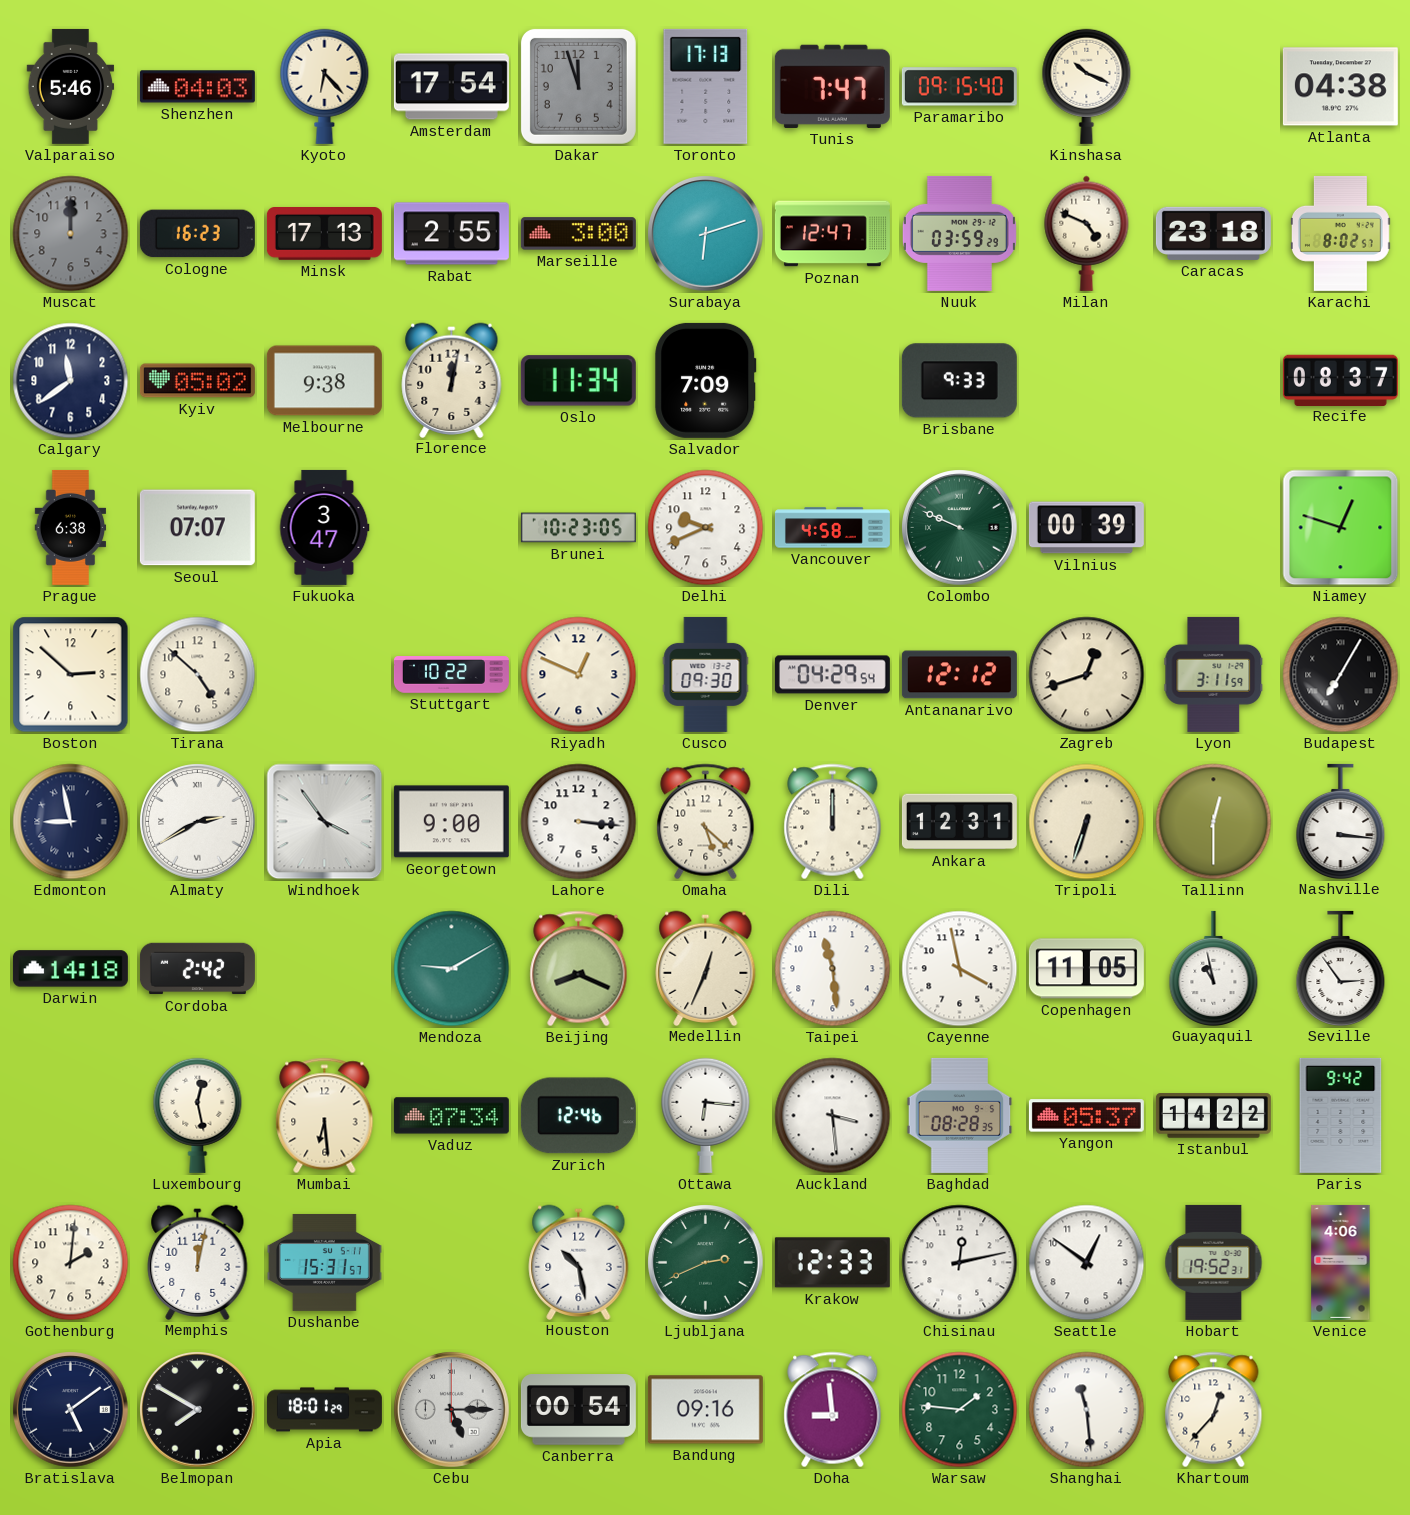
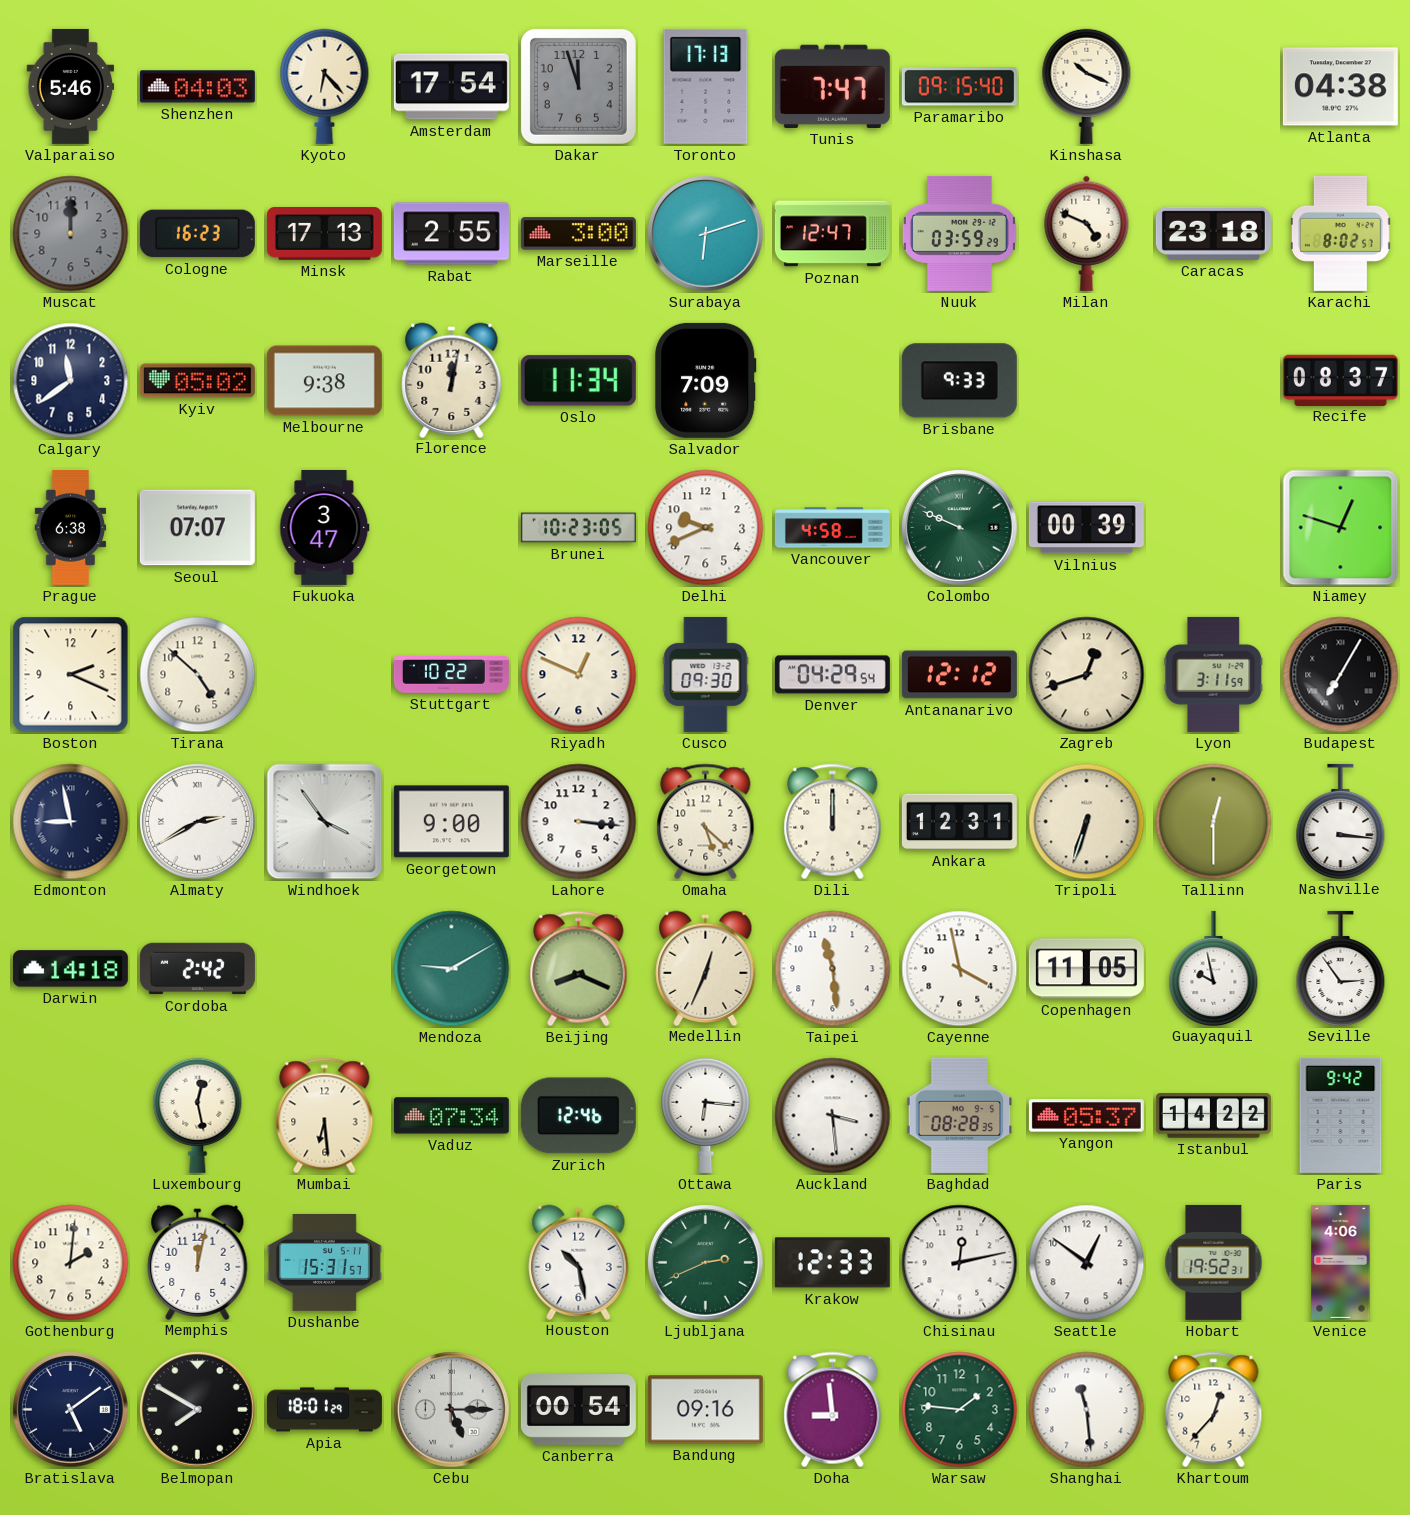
Boston: 2:52 -> 2:19 (71, 675)
Guayaquil: 10:58 -> 9:58 (1214, 968)
